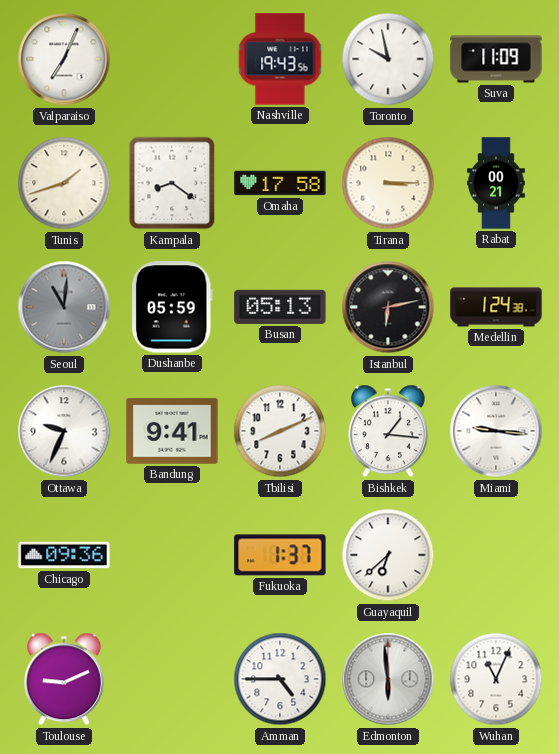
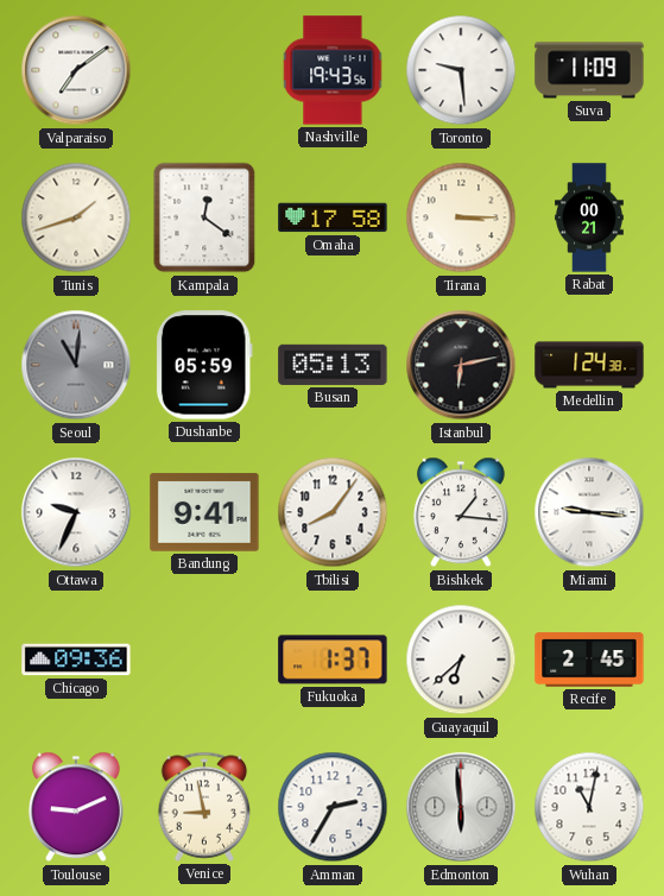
Valparaiso: 7:04 -> 7:09 (76, 70)
Toronto: 9:58 -> 9:29 (461, 70)
Kampala: 8:21 -> 12:21 (204, 217)
Tbilisi: 8:11 -> 8:06 (333, 512)
Recife: none -> 2:45 (589, 660)
Venice: none -> 8:58 (204, 807)
Amman: 4:45 -> 2:35 (333, 807)
Wuhan: 11:04 -> 11:02 (589, 807)
